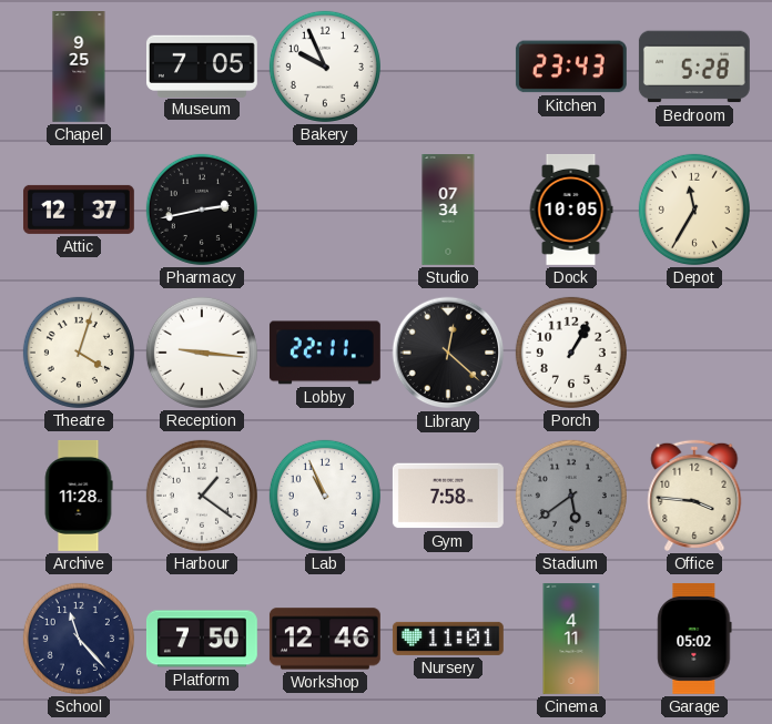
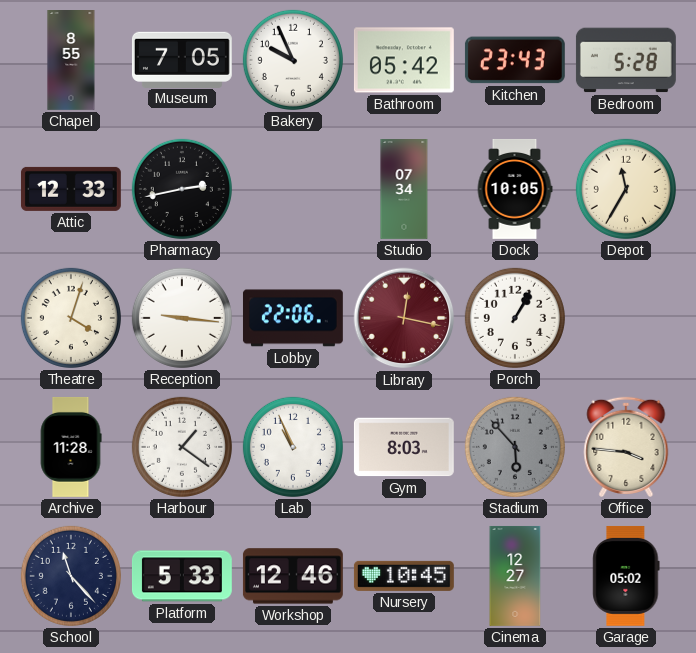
Chapel: 9:25 -> 8:55 (71, 61)
Bathroom: none -> 05:42 (404, 60)
Attic: 12:37 -> 12:33 (71, 189)
Lobby: 22:11 -> 22:06 (293, 318)
Library: 12:22 -> 12:17 (404, 318)
Library dial: black -> burgundy (404, 318)
Gym: 7:58 -> 8:03 (404, 447)
Stadium: 5:39 -> 5:53 (515, 447)
Platform: 7:50 -> 5:33 (182, 576)
Nursery: 11:01 -> 10:45 (404, 576)
Cinema: 4:11 -> 12:27 (515, 576)
